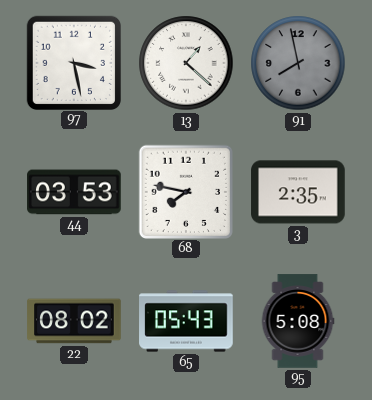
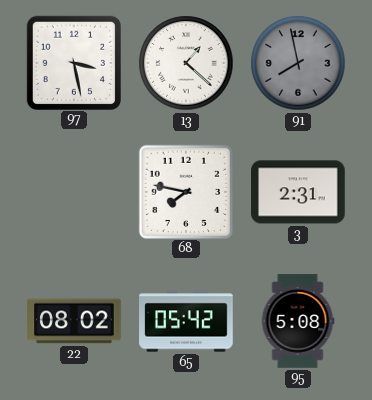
44: 03:53 -> none (74, 192)
3: 2:35 -> 2:31 (298, 192)
65: 05:43 -> 05:42 (186, 321)
